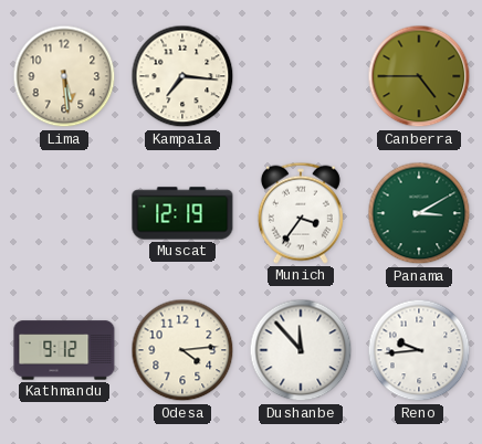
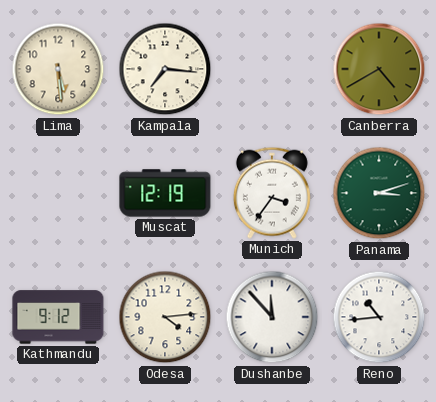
Canberra: 4:45 -> 4:40 (379, 69)
Panama: 3:10 -> 3:12 (379, 193)
Reno: 9:44 -> 10:44 (379, 317)
